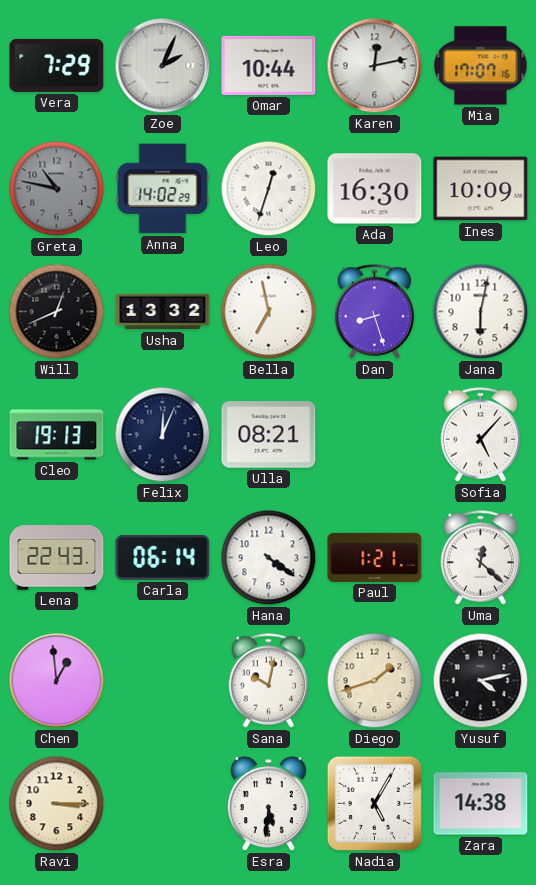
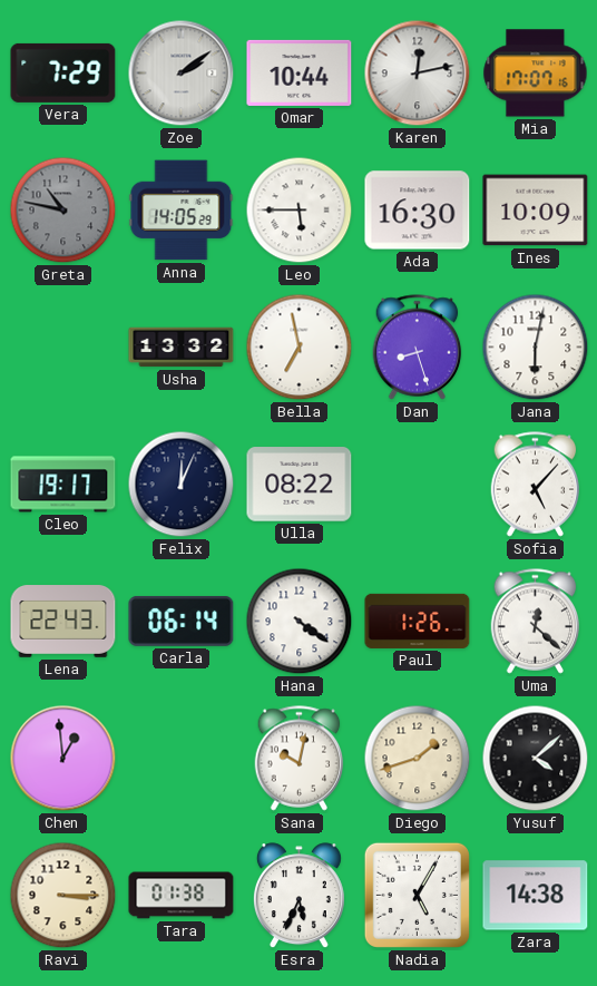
Zoe: 2:04 -> 2:09 (182, 74)
Anna: 14:02 -> 14:05 (182, 211)
Leo: 12:33 -> 5:45 (300, 211)
Will: 12:41 -> none (57, 312)
Cleo: 19:13 -> 19:17 (63, 485)
Ulla: 08:21 -> 08:22 (300, 485)
Paul: 1:21 -> 1:26 (418, 621)
Yusuf: 4:13 -> 4:08 (536, 759)
Tara: none -> 01:38 (182, 896)
Esra: 5:31 -> 5:34 (298, 896)
